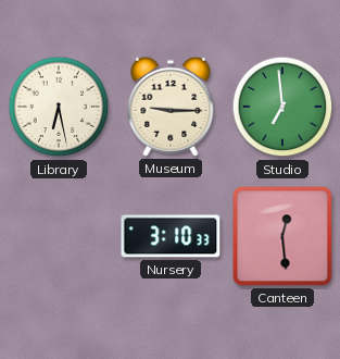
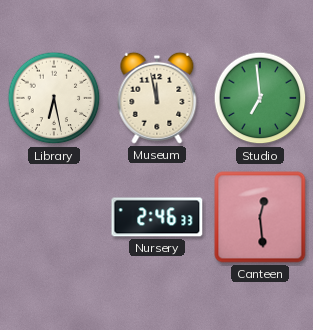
Museum: 9:15 -> 11:58 (157, 98)
Nursery: 3:10 -> 2:46 (157, 217)
